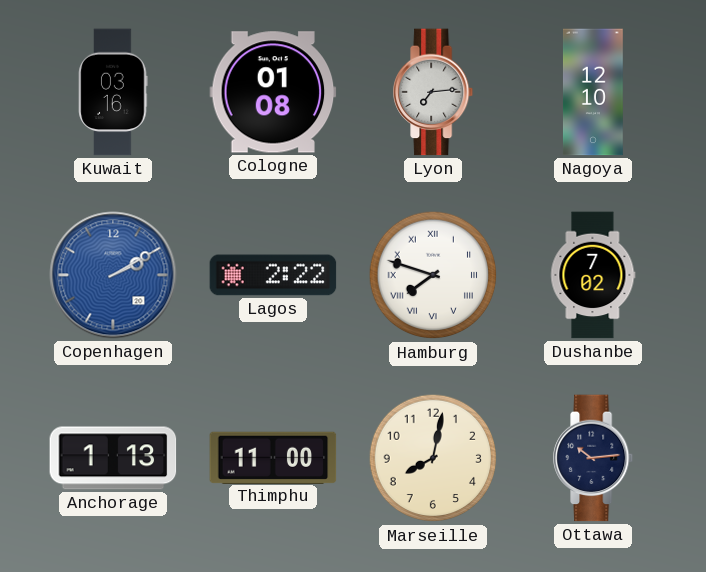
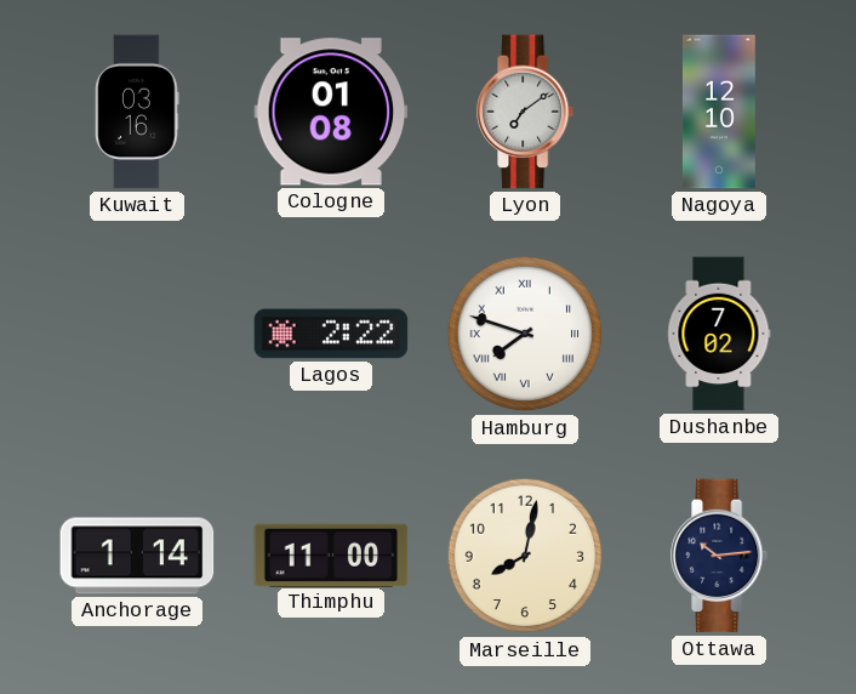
Lyon: 7:14 -> 7:09 (526, 112)
Copenhagen: 2:10 -> none (113, 275)
Anchorage: 1:13 -> 1:14 (137, 556)
